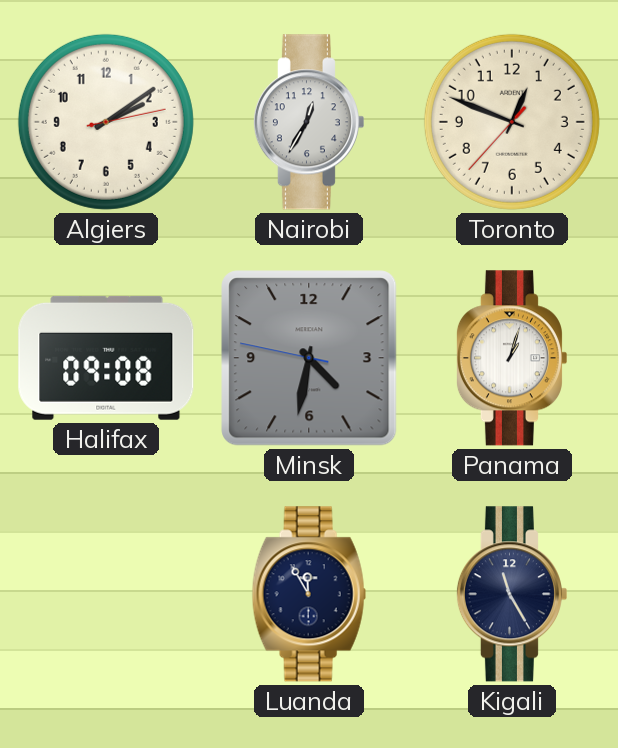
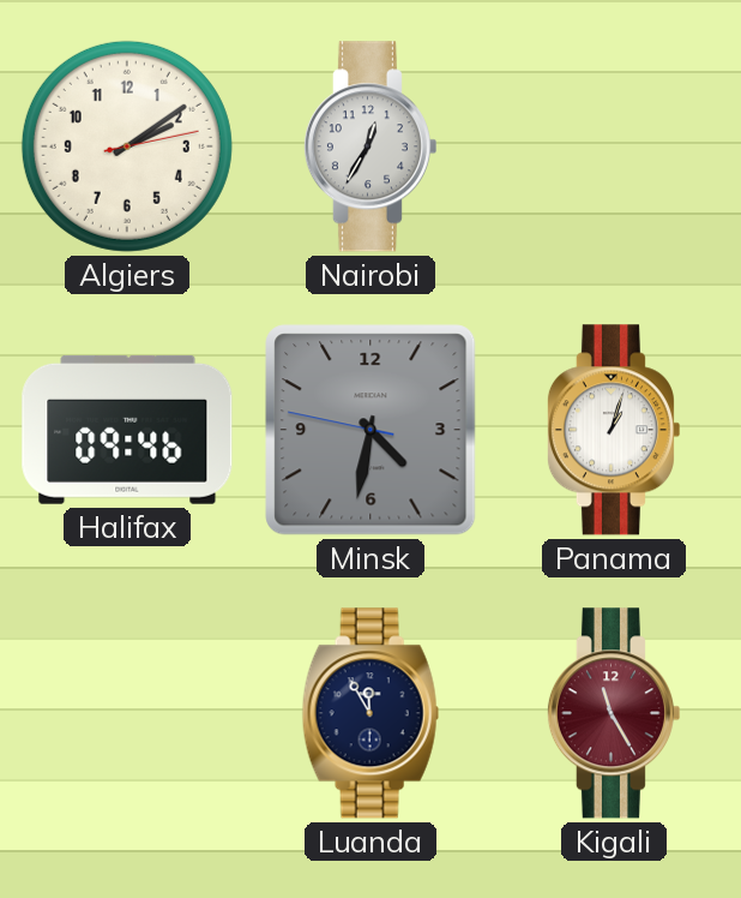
Toronto: 12:48 -> none (512, 122)
Halifax: 09:08 -> 09:46 (127, 430)
Kigali dial: navy -> burgundy (613, 713)
